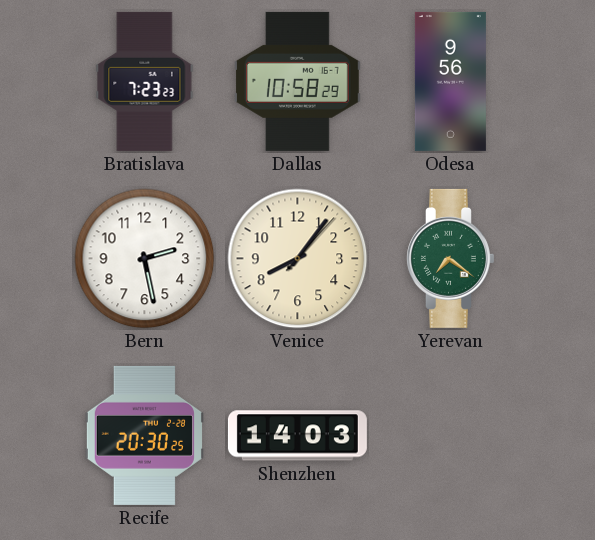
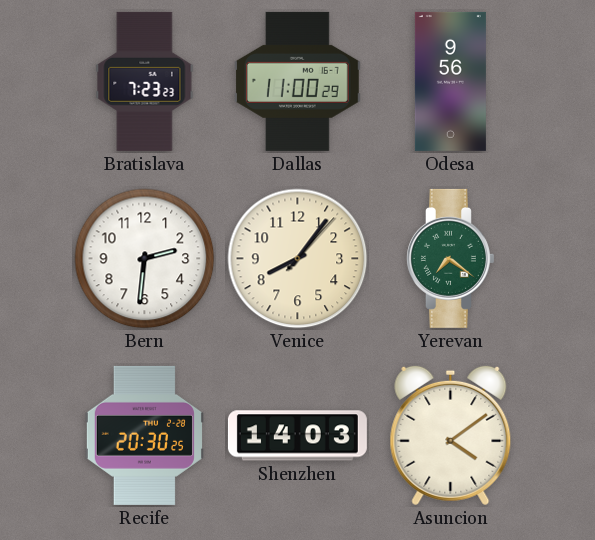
Dallas: 10:58 -> 11:00 (298, 81)
Bern: 2:28 -> 2:31 (145, 259)
Asuncion: none -> 4:09 (451, 436)
